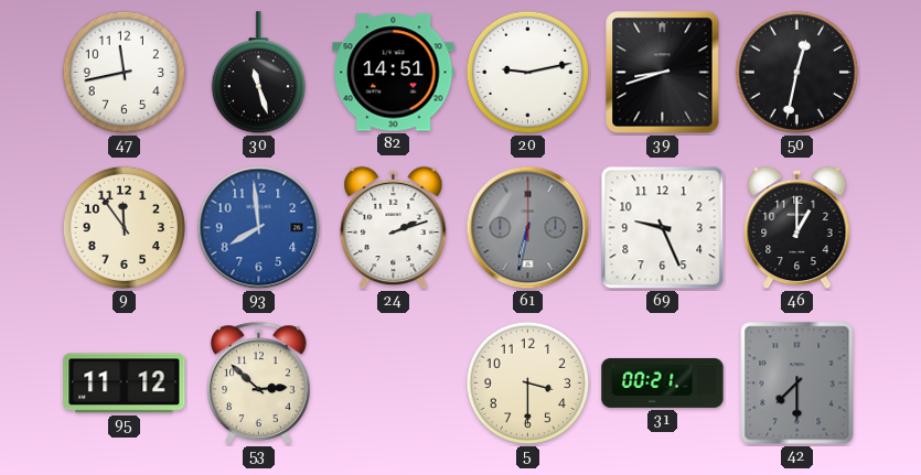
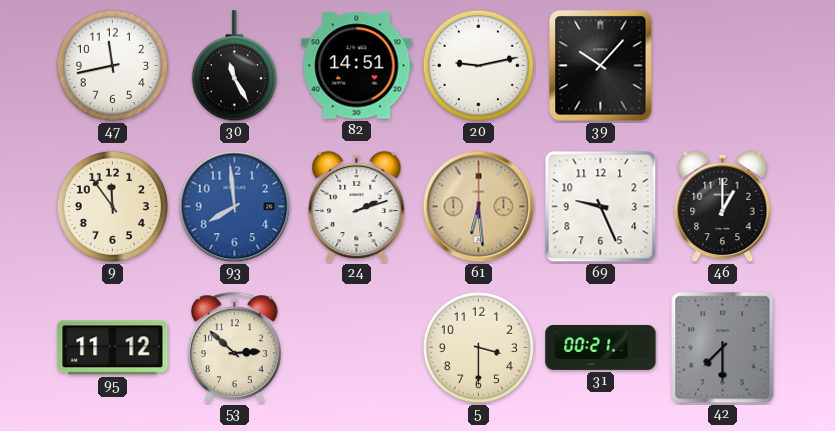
30: 11:27 -> 11:25 (234, 66)
39: 8:42 -> 10:07 (601, 66)
50: 12:32 -> none (796, 72)
61: 6:32 -> 6:29 (479, 207)
61 dial: grey -> champagne (479, 207)
